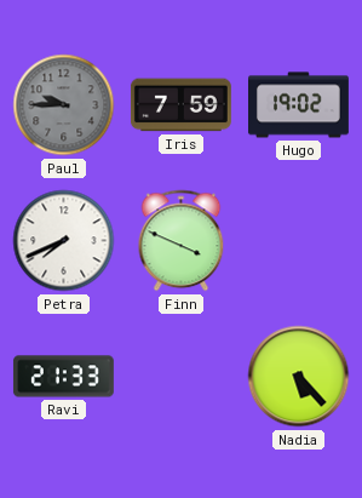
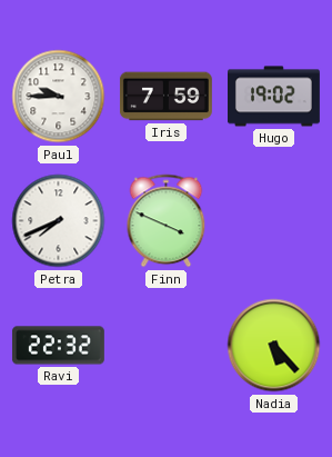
Paul dial: grey -> white (59, 97)
Ravi: 21:33 -> 22:32 (58, 346)
